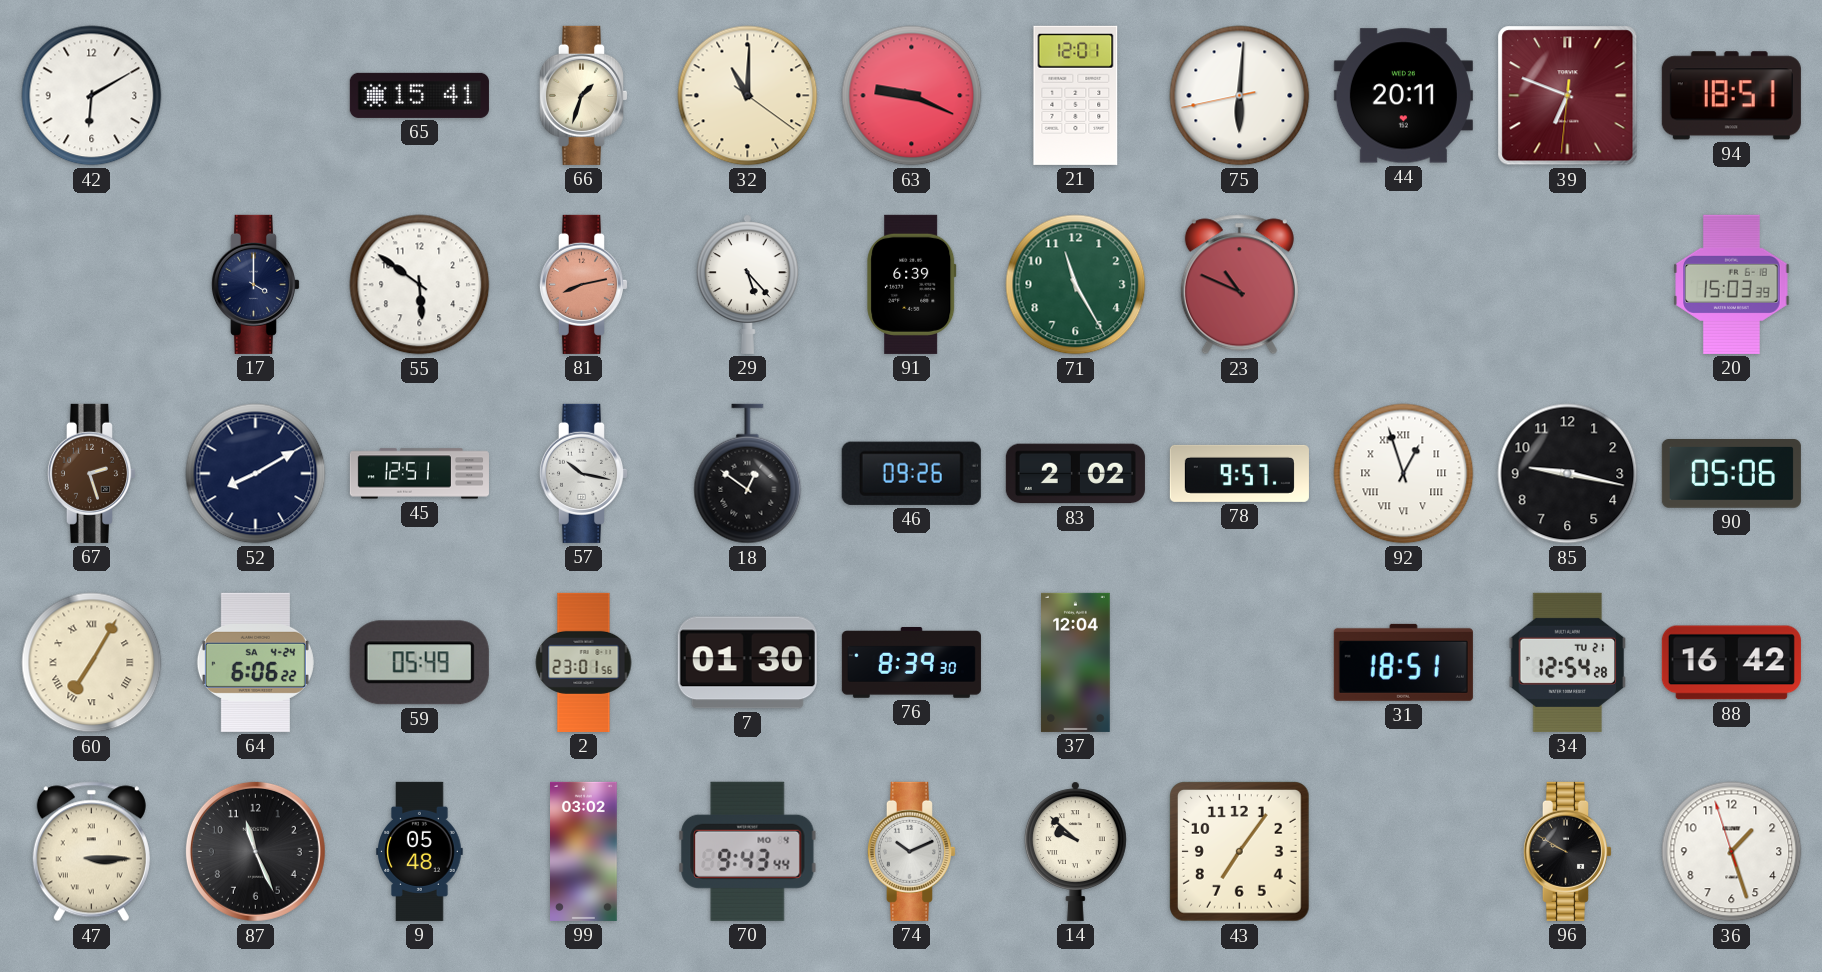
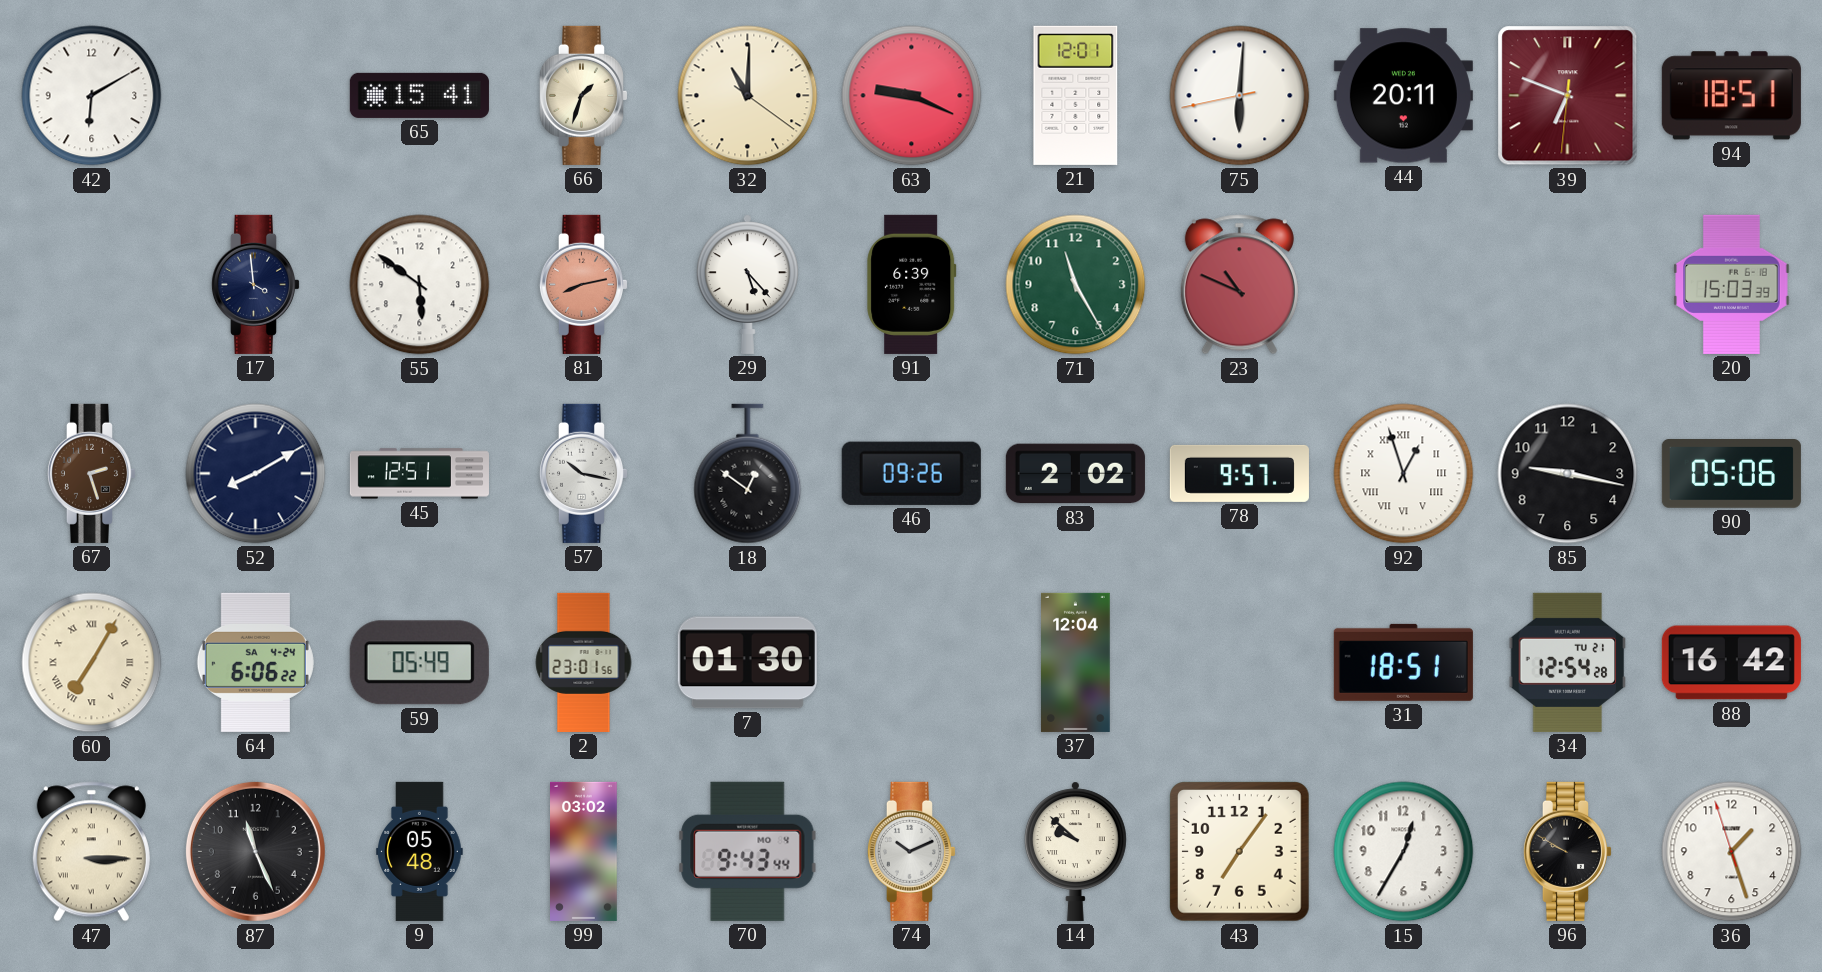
17: 4:00 -> 3:59 (255, 284)
76: 8:39 -> none (911, 663)
15: none -> 12:35 (1404, 852)
